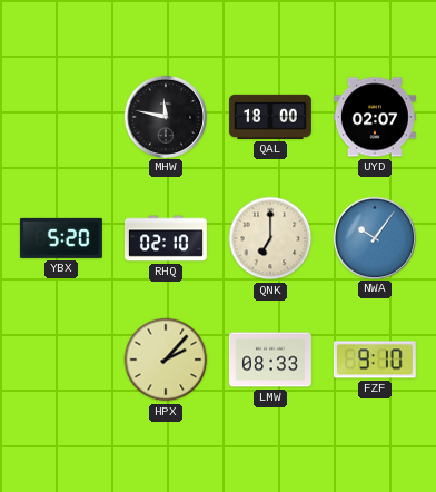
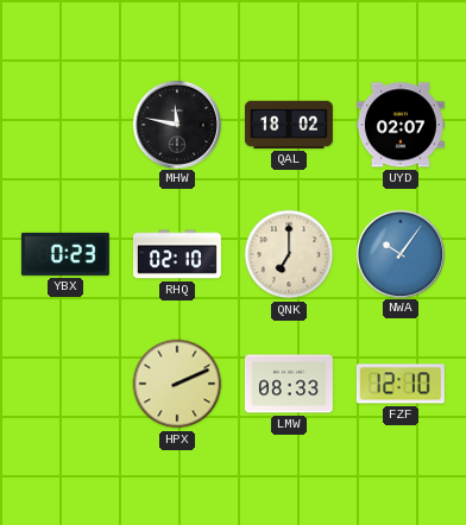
QAL: 18:00 -> 18:02 (289, 125)
YBX: 5:20 -> 0:23 (65, 254)
HPX: 2:07 -> 2:11 (177, 384)
FZF: 9:10 -> 12:10 (401, 384)
